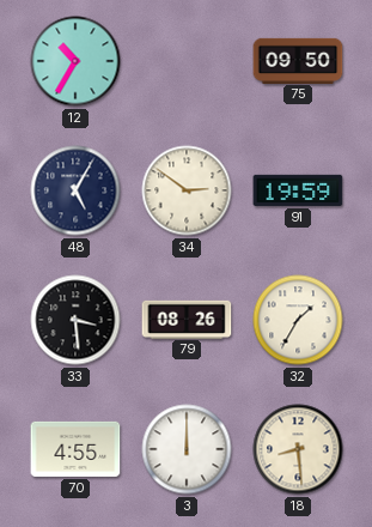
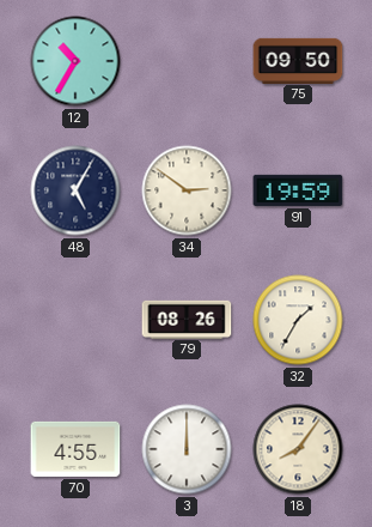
33: 3:29 -> none (75, 320)
18: 8:29 -> 8:06 (298, 449)
